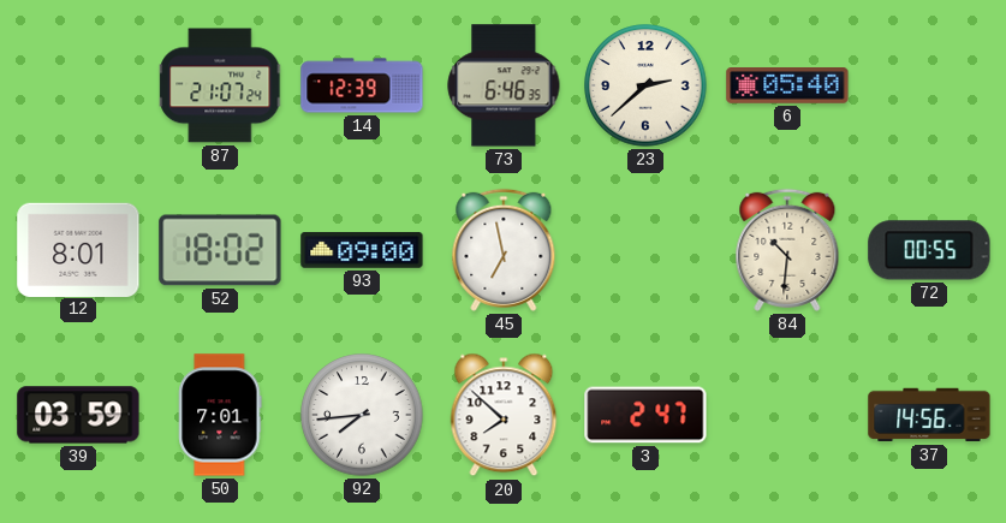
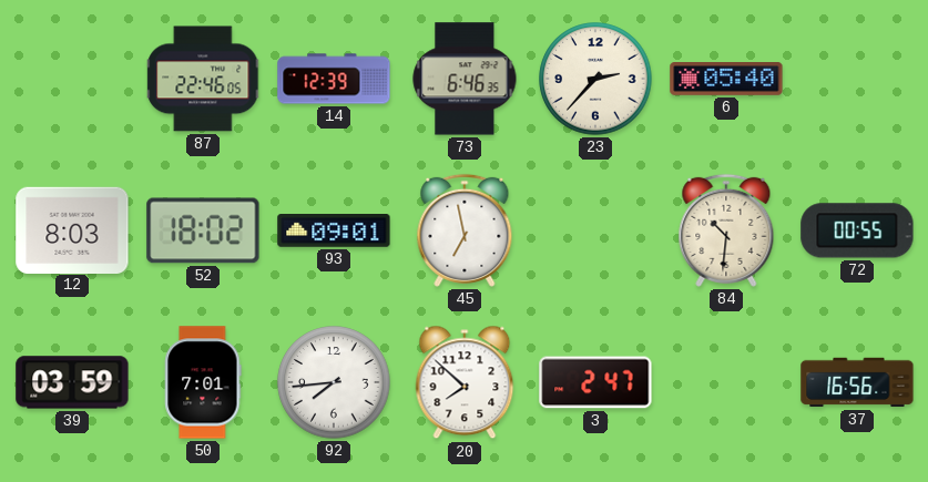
87: 21:07 -> 22:46 (204, 79)
23: 2:38 -> 2:37 (595, 79)
12: 8:01 -> 8:03 (72, 229)
93: 09:00 -> 09:01 (334, 230)
37: 14:56 -> 16:56 (857, 382)
